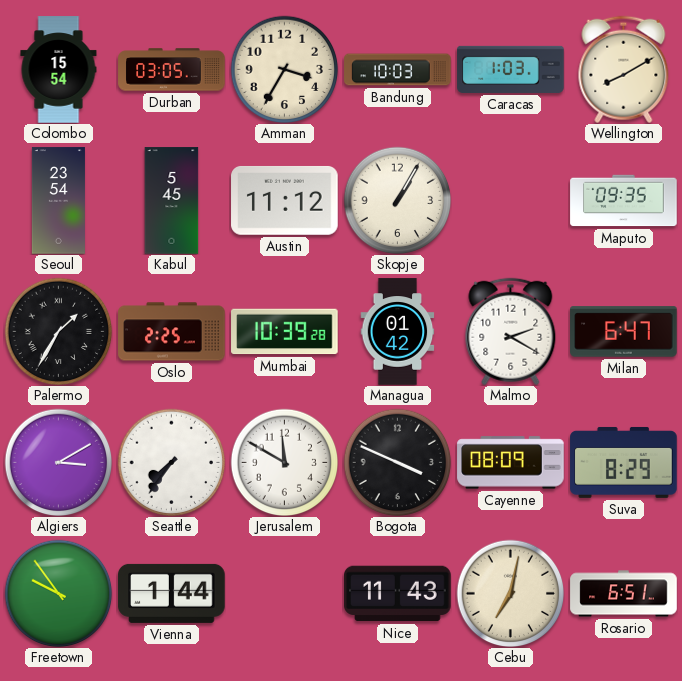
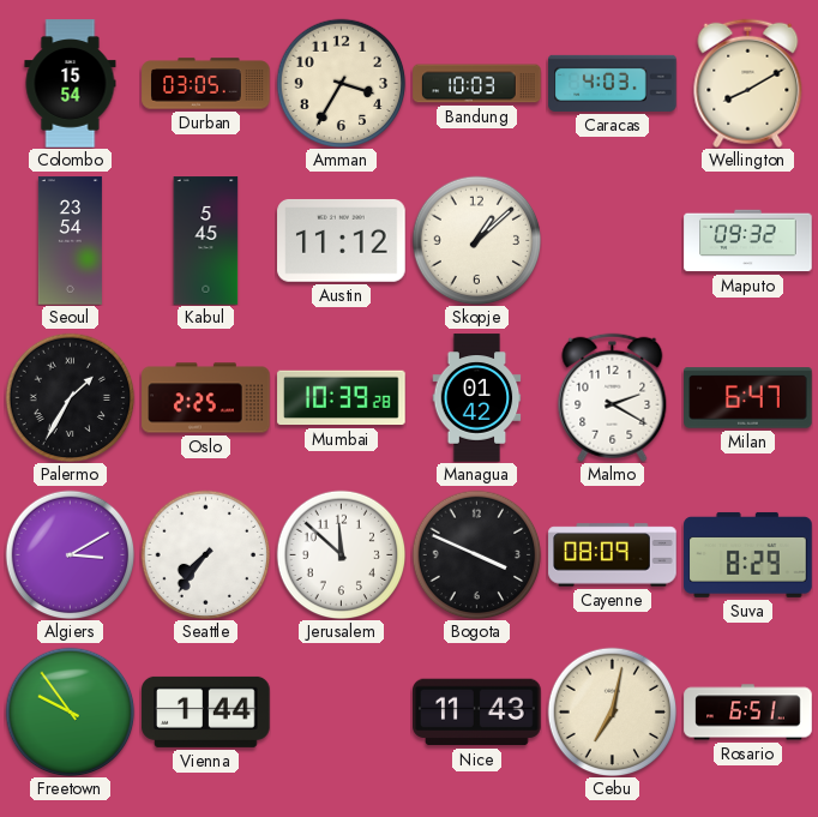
Caracas: 1:03 -> 4:03 (613, 83)
Skopje: 1:05 -> 1:08 (476, 240)
Maputo: 09:35 -> 09:32 (748, 241)
Jerusalem: 11:50 -> 11:52 (341, 554)
